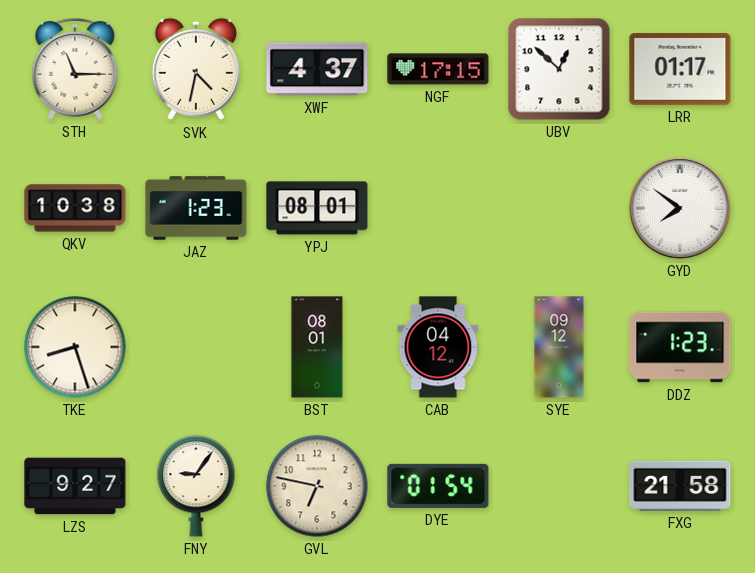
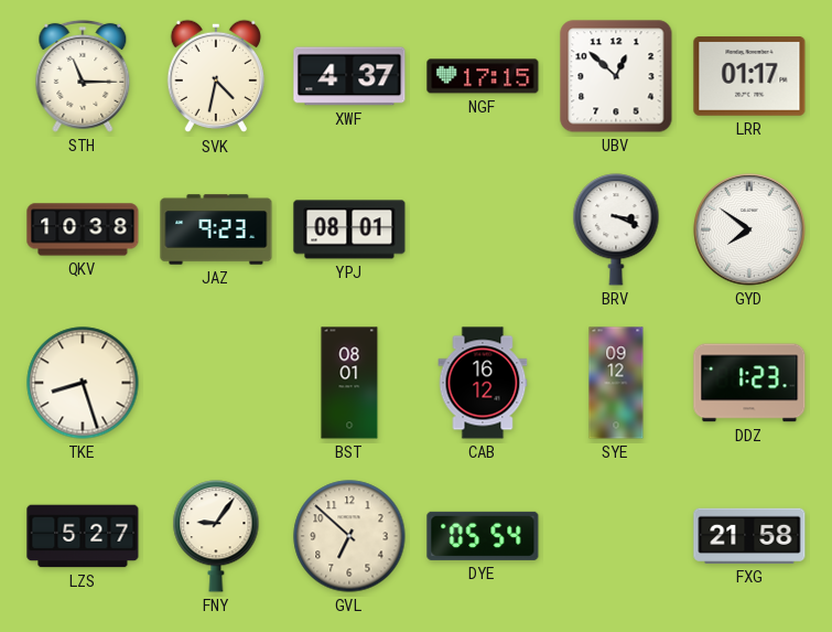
JAZ: 1:23 -> 9:23 (216, 229)
BRV: none -> 3:19 (616, 229)
CAB: 04:12 -> 16:12 (483, 383)
LZS: 9:27 -> 5:27 (83, 536)
GVL: 6:47 -> 6:52 (349, 536)
DYE: 01:54 -> 05:54 (483, 536)
